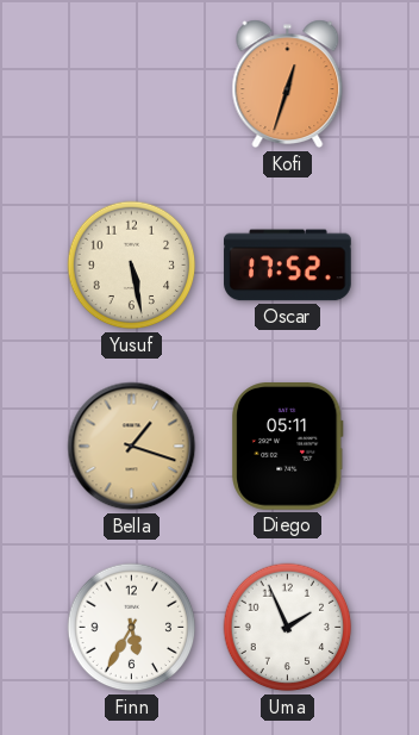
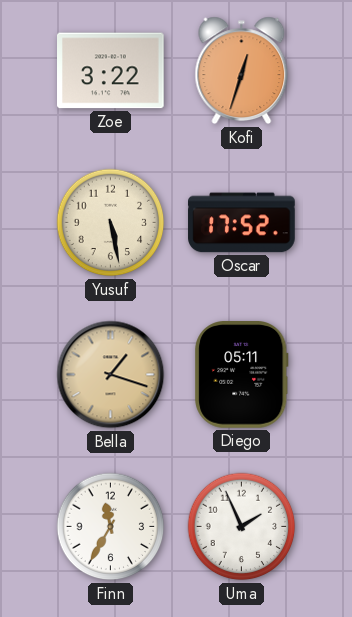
Zoe: none -> 3:22 (111, 71)
Finn: 5:35 -> 11:35 (111, 527)
